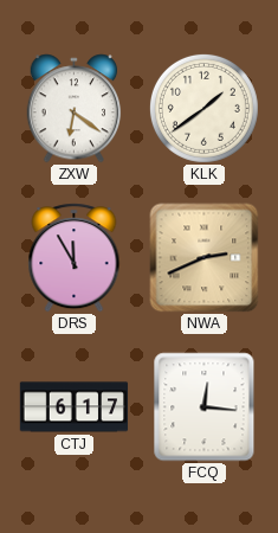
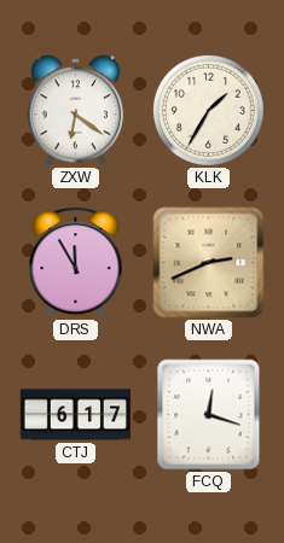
KLK: 1:39 -> 1:35 (208, 110)
FCQ: 12:16 -> 12:18 (209, 415)
